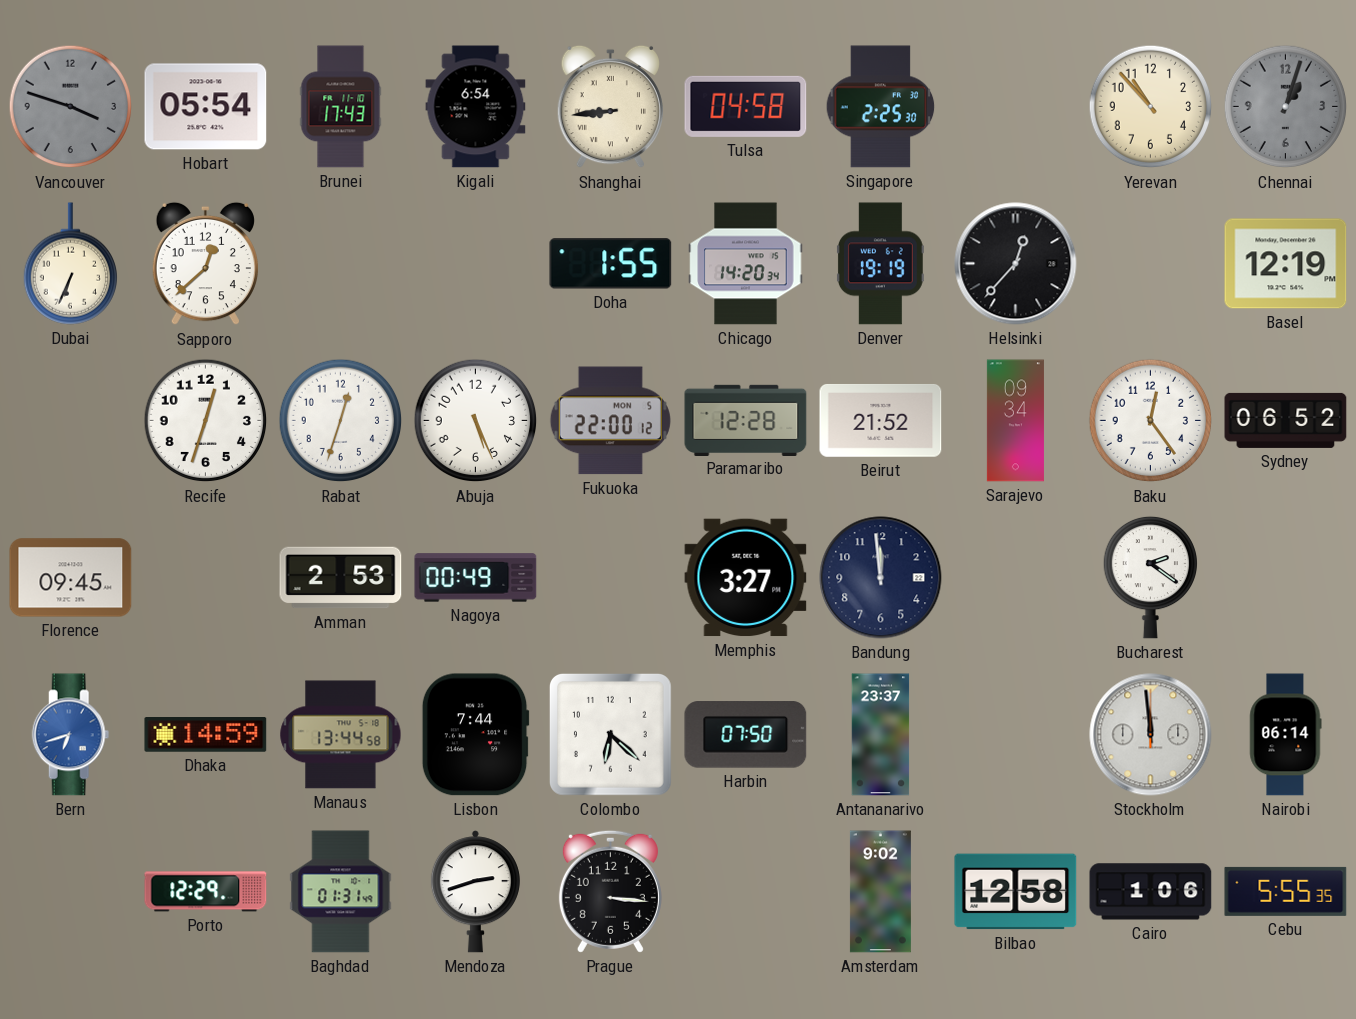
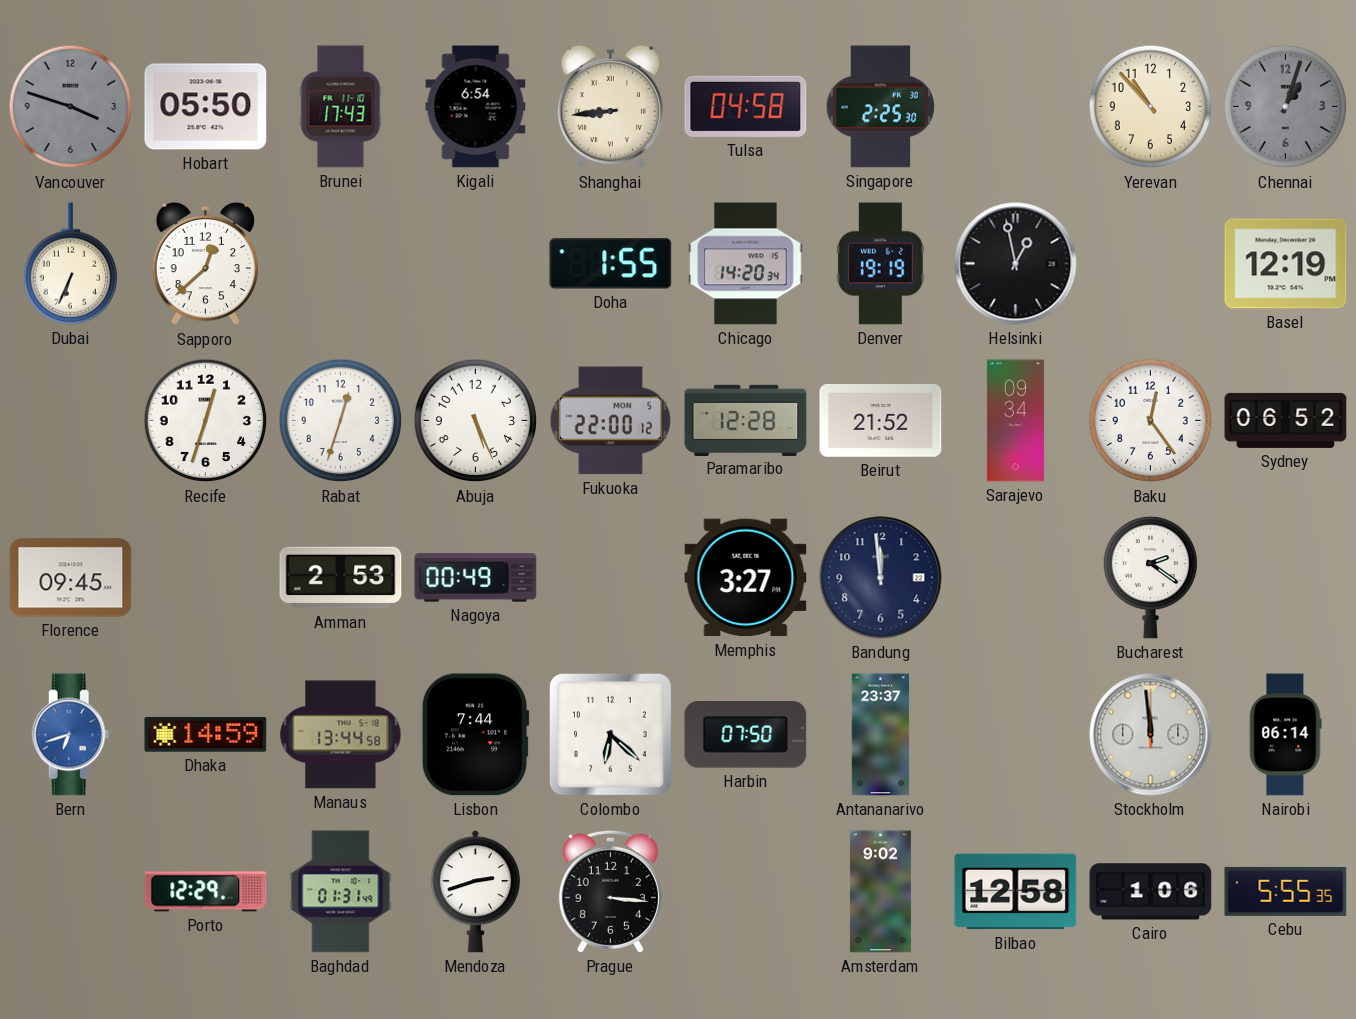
Hobart: 05:54 -> 05:50 (206, 107)
Helsinki: 12:37 -> 12:58 (1016, 264)
